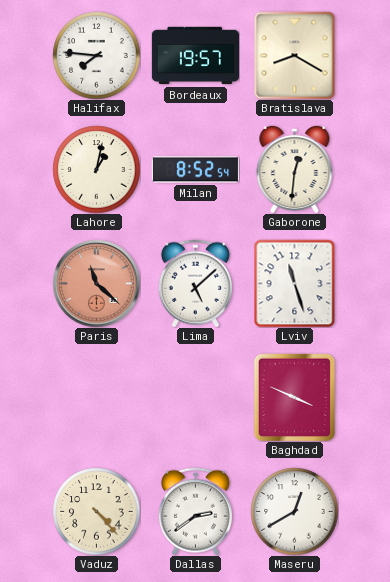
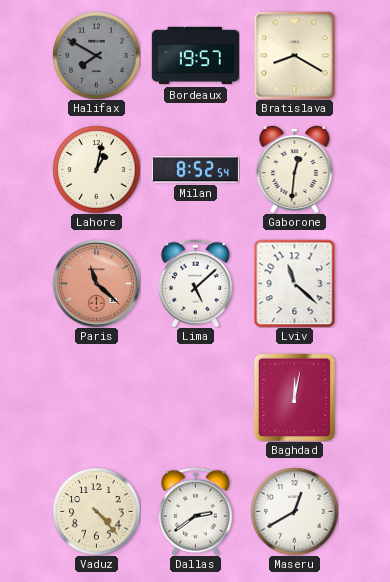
Halifax: 7:46 -> 7:50 (96, 55)
Halifax dial: white -> grey (96, 55)
Lviv: 11:27 -> 11:22 (295, 283)
Baghdad: 3:49 -> 12:02 (295, 397)
